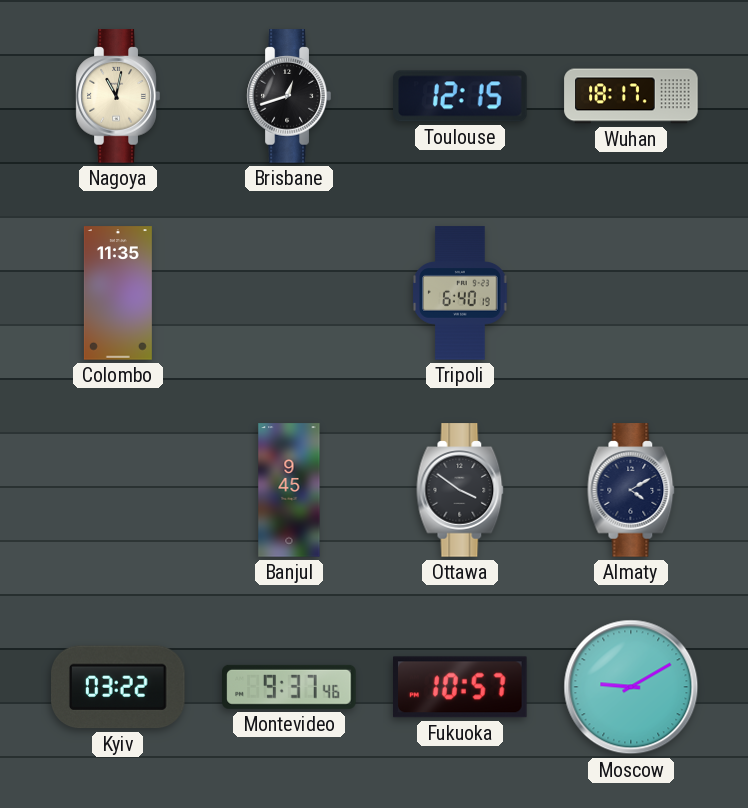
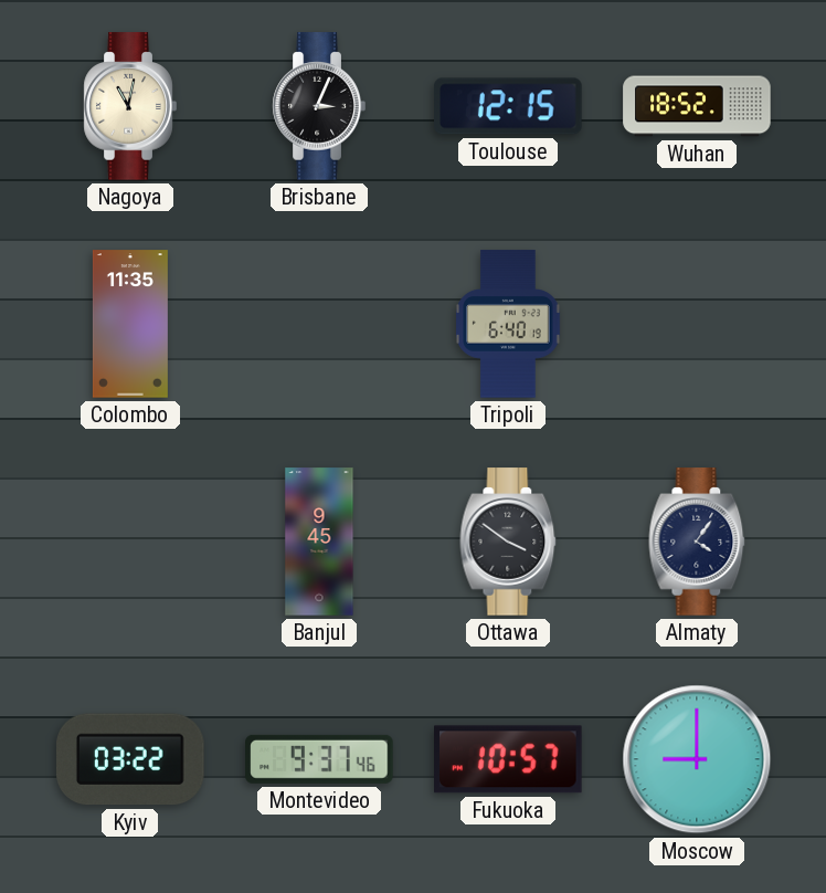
Brisbane: 12:42 -> 3:04 (319, 106)
Wuhan: 18:17 -> 18:52 (697, 106)
Almaty: 4:10 -> 4:06 (697, 542)
Moscow: 9:10 -> 9:00 (697, 759)
